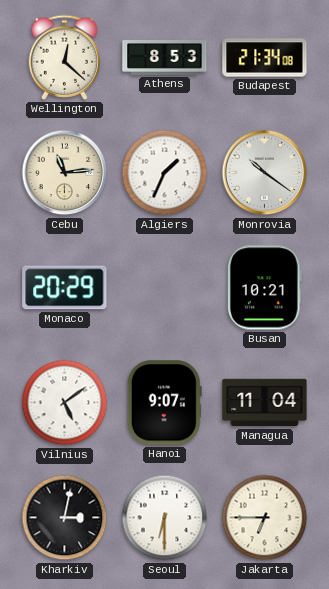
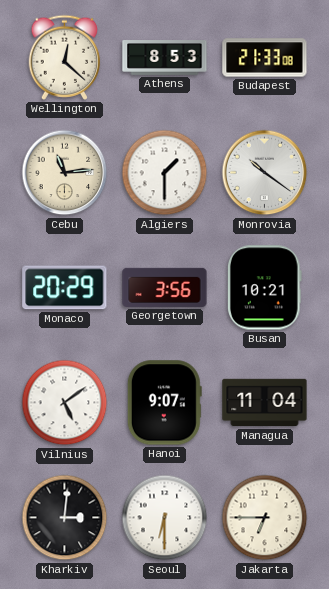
Budapest: 21:34 -> 21:33 (265, 58)
Algiers: 1:34 -> 1:30 (165, 173)
Georgetown: none -> 3:56 (165, 287)
Kharkiv: 3:02 -> 3:01 (65, 518)
